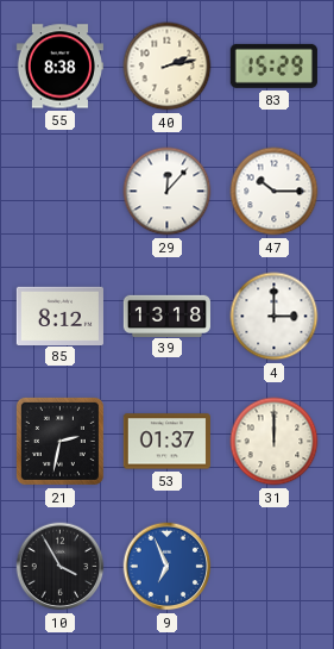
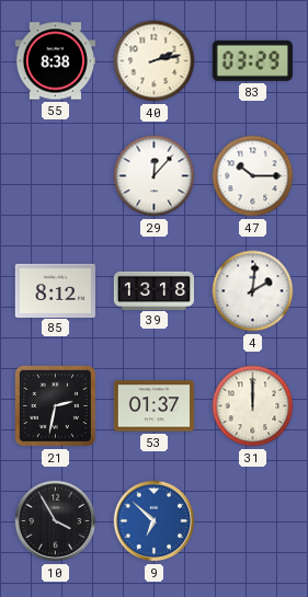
83: 15:29 -> 03:29 (252, 60)
4: 3:00 -> 2:01 (253, 291)
9: 6:56 -> 6:52 (155, 521)
